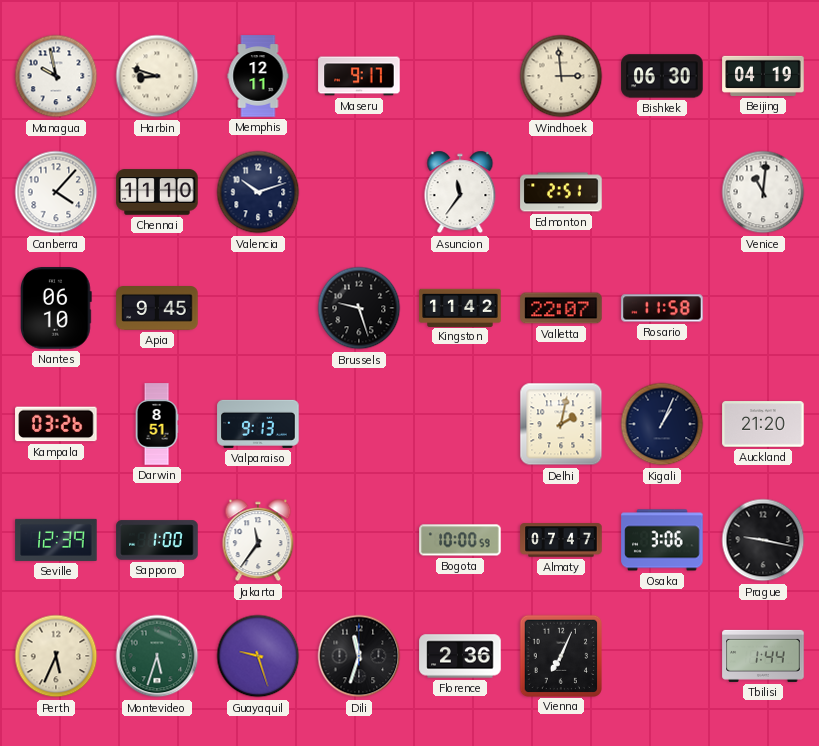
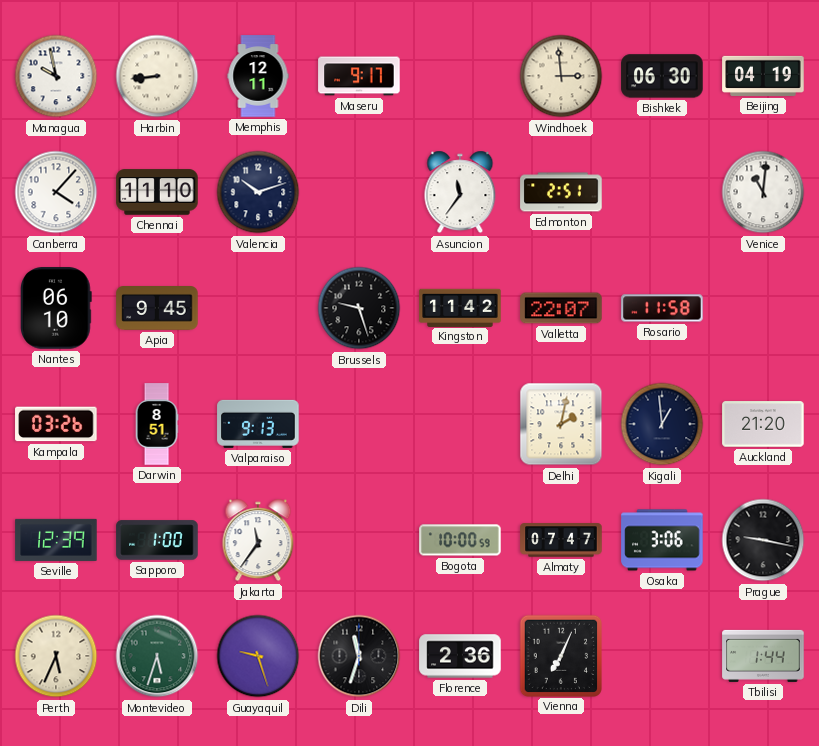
Harbin: 8:48 -> 8:44 (157, 76)
Kigali: 1:04 -> 12:59 (662, 424)
